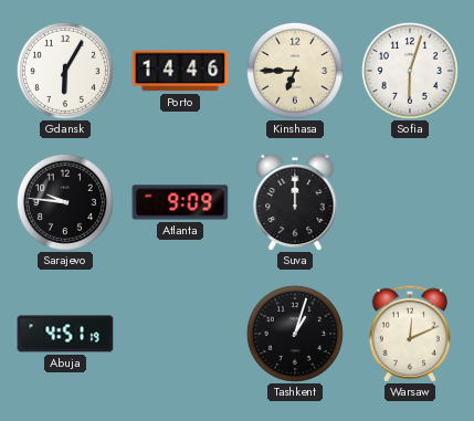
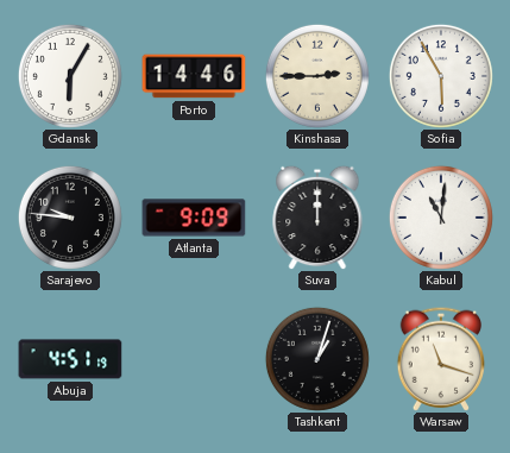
Kinshasa: 6:45 -> 2:45 (317, 76)
Sofia: 6:03 -> 5:55 (441, 76)
Kabul: none -> 11:01 (441, 218)
Warsaw: 12:11 -> 11:18 (440, 359)
